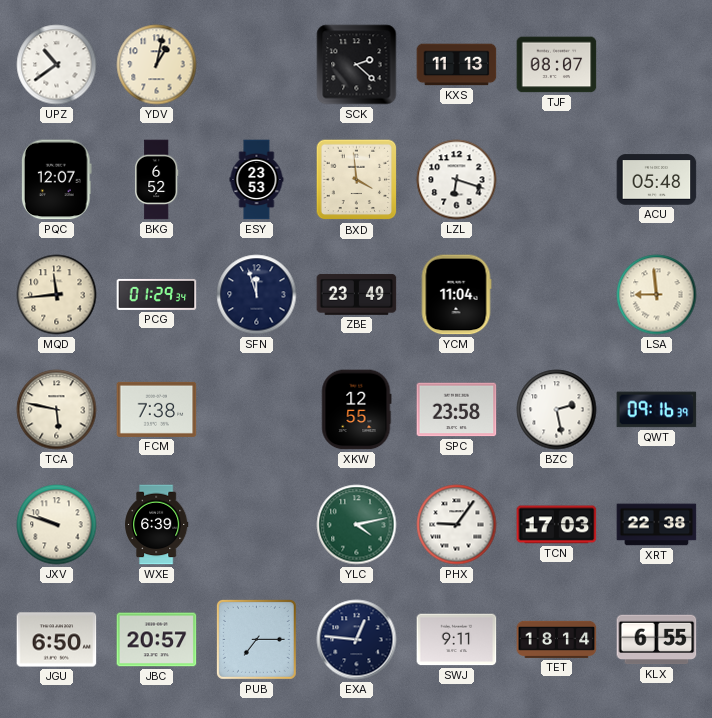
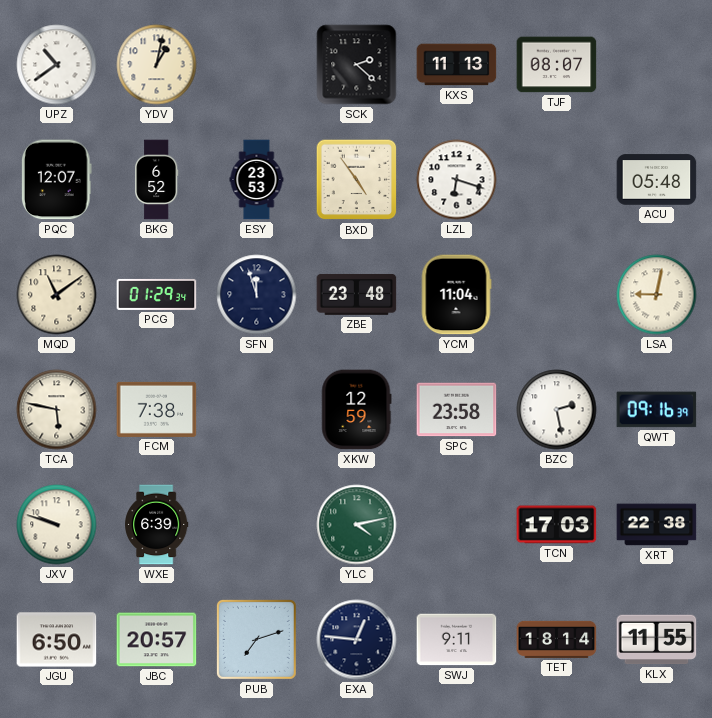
BXD: 3:59 -> 4:54 (357, 180)
MQD: 11:44 -> 11:09 (57, 295)
ZBE: 23:49 -> 23:48 (357, 294)
LSA: 8:59 -> 9:02 (657, 295)
XKW: 12:55 -> 12:59 (357, 410)
PHX: 9:06 -> none (457, 525)
PUB: 7:15 -> 7:12 (256, 639)
KLX: 6:55 -> 11:55 (657, 640)
